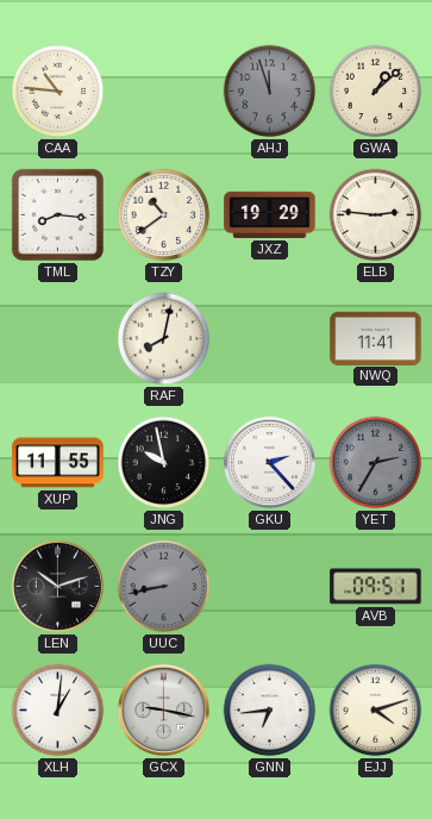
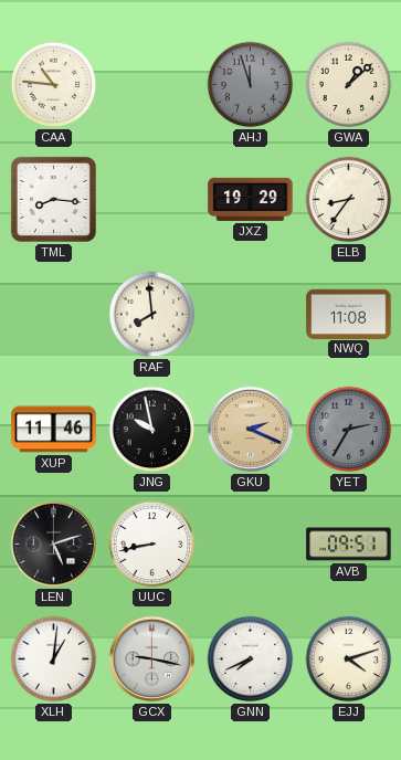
TZY: 10:39 -> none (164, 215)
ELB: 2:46 -> 8:36 (349, 200)
RAF: 8:02 -> 7:59 (152, 315)
NWQ: 11:41 -> 11:08 (349, 314)
XUP: 11:55 -> 11:46 (54, 430)
GKU: 2:23 -> 2:19 (250, 429)
GKU dial: white -> champagne (250, 429)
LEN: 10:12 -> 5:12 (53, 543)
UUC dial: grey -> white (152, 545)
GNN: 6:44 -> 7:41 (251, 659)
